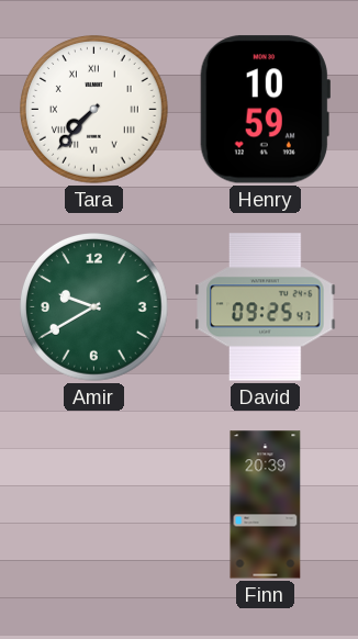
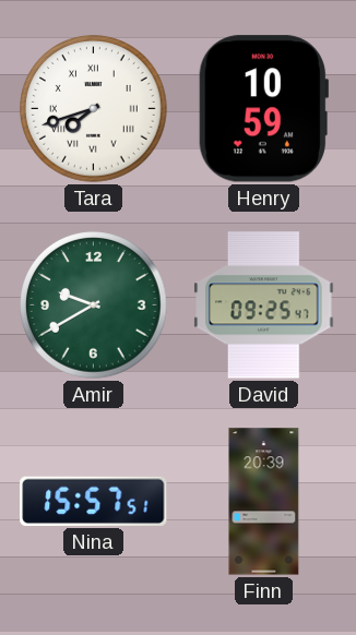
Tara: 7:37 -> 7:42 (94, 109)
Nina: none -> 15:57 (94, 501)
